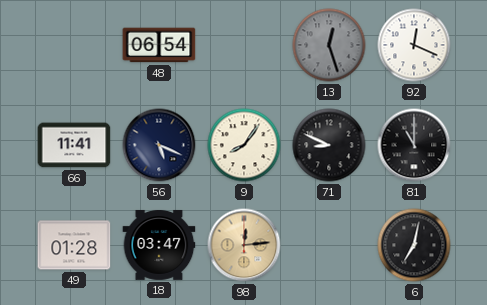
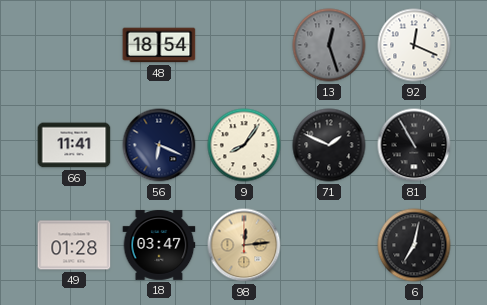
48: 06:54 -> 18:54 (159, 45)
56: 5:19 -> 6:19 (159, 145)
71: 8:49 -> 1:49 (329, 145)
81: 11:00 -> 10:55 (414, 145)
